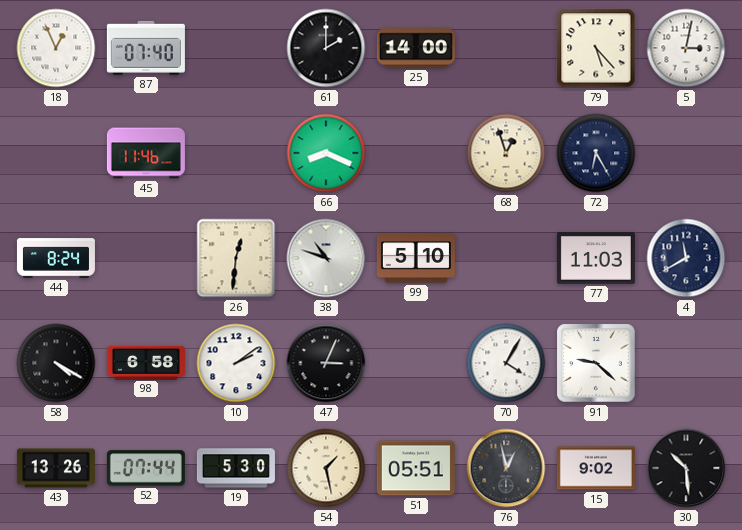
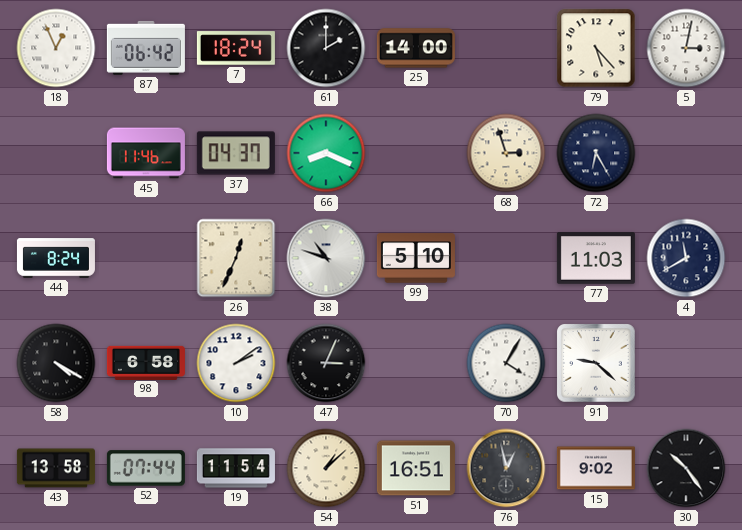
87: 07:40 -> 06:42 (146, 48)
7: none -> 18:24 (236, 48)
37: none -> 04:37 (236, 153)
68: 12:57 -> 2:57 (506, 153)
26: 12:31 -> 12:34 (236, 258)
43: 13:26 -> 13:58 (56, 468)
19: 5:30 -> 11:54 (236, 468)
54: 1:28 -> 1:08 (326, 468)
51: 05:51 -> 16:51 (416, 468)
30: 10:29 -> 10:24 (686, 468)
